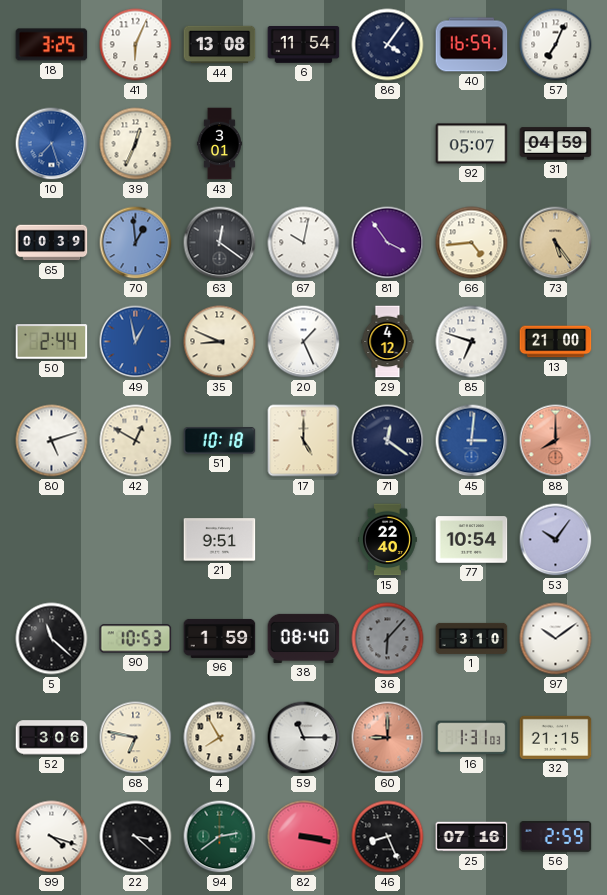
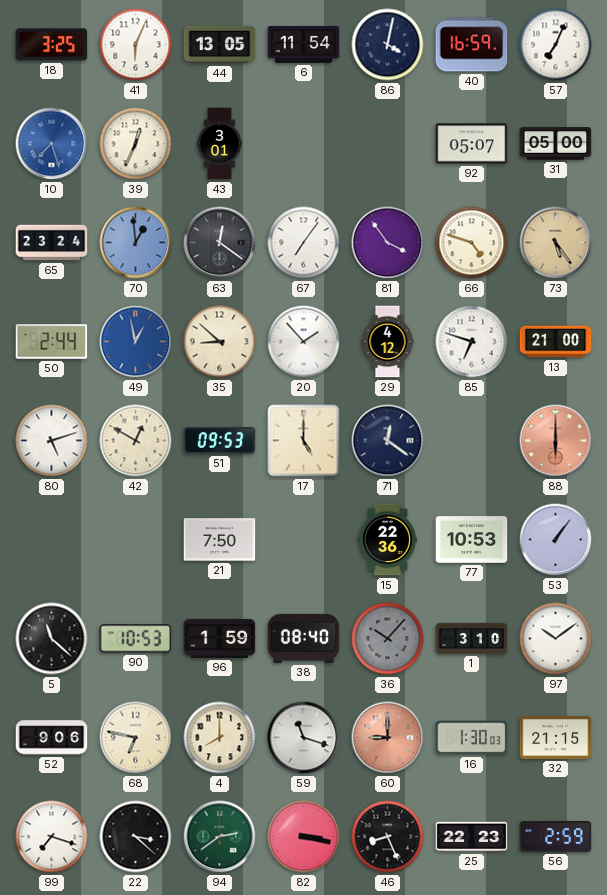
44: 13:08 -> 13:05 (220, 45)
86: 4:06 -> 4:02 (388, 45)
31: 04:59 -> 05:00 (556, 144)
65: 00:39 -> 23:24 (52, 243)
67: 10:02 -> 7:06 (304, 243)
66: 4:44 -> 4:48 (472, 243)
35: 8:49 -> 8:52 (220, 342)
20: 1:26 -> 1:53 (304, 342)
51: 10:18 -> 09:53 (220, 441)
45: 3:01 -> none (472, 441)
88: 8:00 -> 6:00 (556, 441)
21: 9:51 -> 7:50 (220, 540)
15: 22:40 -> 22:36 (388, 540)
77: 10:54 -> 10:53 (472, 540)
53: 10:06 -> 1:06 (556, 540)
36: 6:07 -> 10:07 (388, 639)
52: 3:06 -> 9:06 (52, 738)
4: 7:55 -> 8:00 (220, 738)
59: 11:15 -> 11:18 (304, 738)
16: 1:31 -> 1:30 (472, 738)
99: 4:18 -> 7:18 (52, 837)
25: 07:16 -> 22:23 (472, 837)
